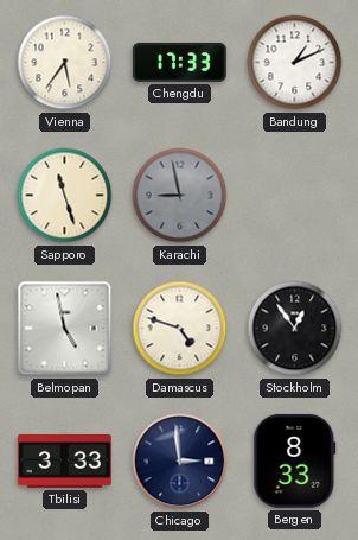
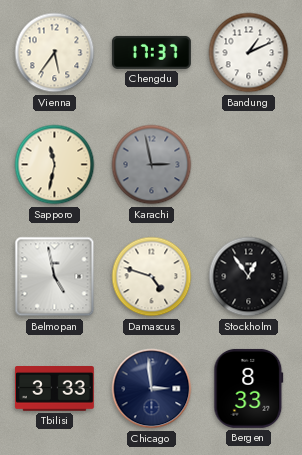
Chengdu: 17:33 -> 17:37 (151, 52)
Sapporo: 11:27 -> 11:32 (55, 165)
Karachi: 8:58 -> 2:58 (152, 165)
